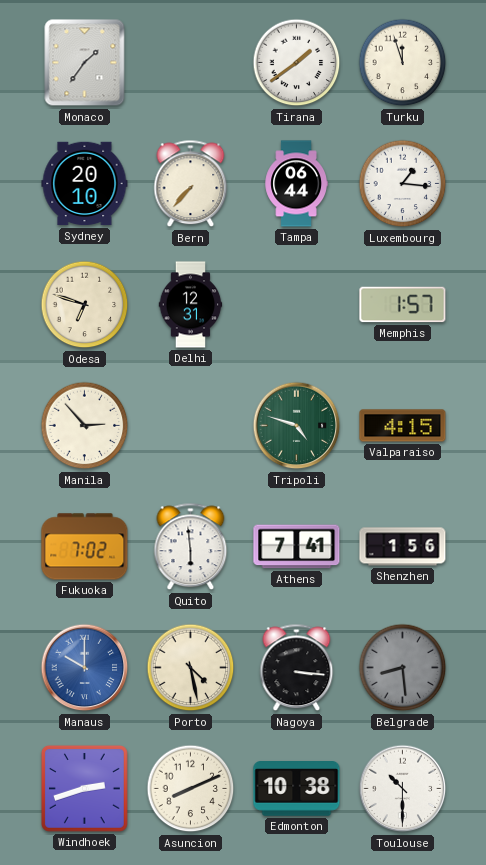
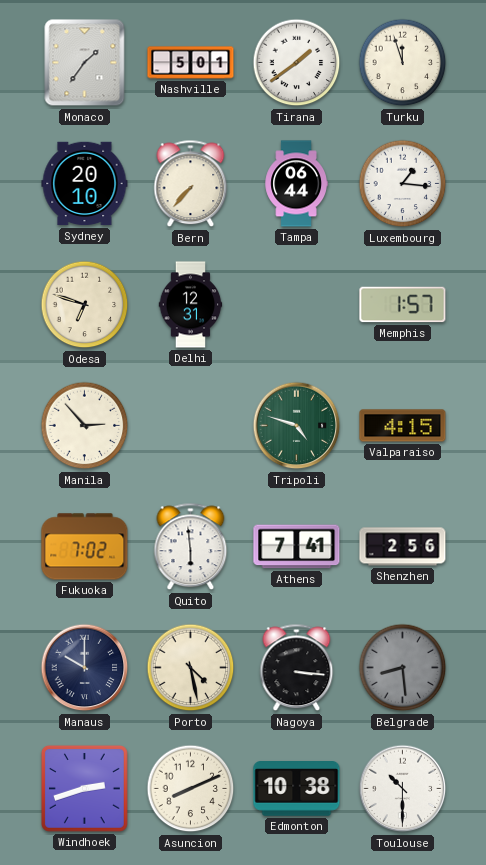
Nashville: none -> 5:01 (191, 63)
Shenzhen: 1:56 -> 2:56 (403, 547)
Manaus dial: blue -> navy (85, 668)
